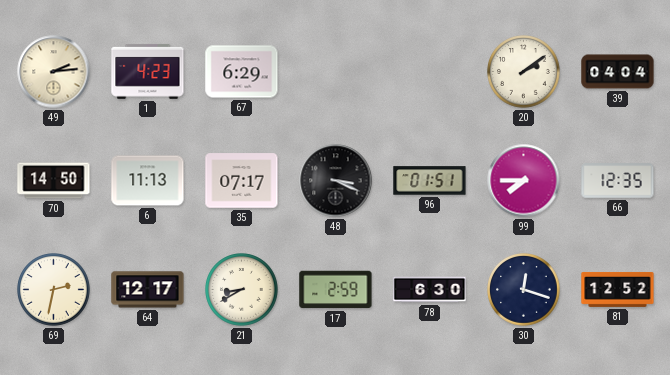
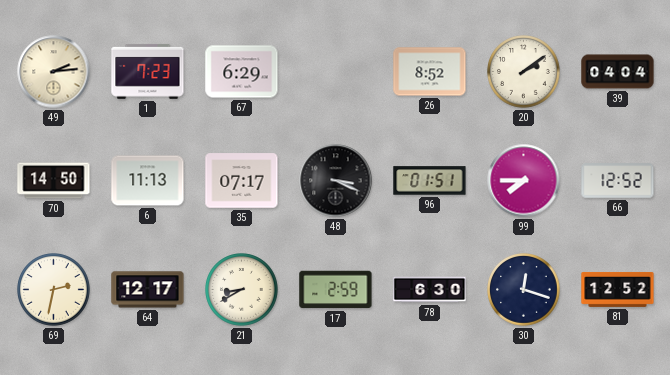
1: 4:23 -> 7:23 (148, 71)
26: none -> 8:52 (430, 72)
66: 12:35 -> 12:52 (618, 181)
